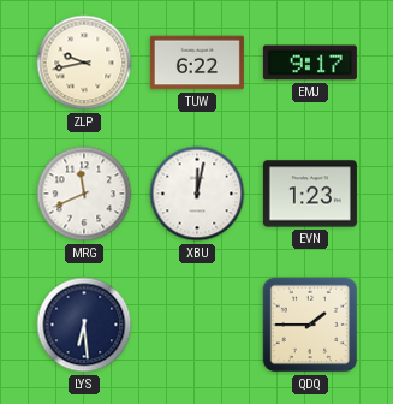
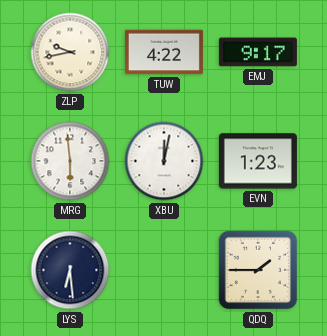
TUW: 6:22 -> 4:22 (164, 52)
MRG: 11:41 -> 5:59 (70, 161)
